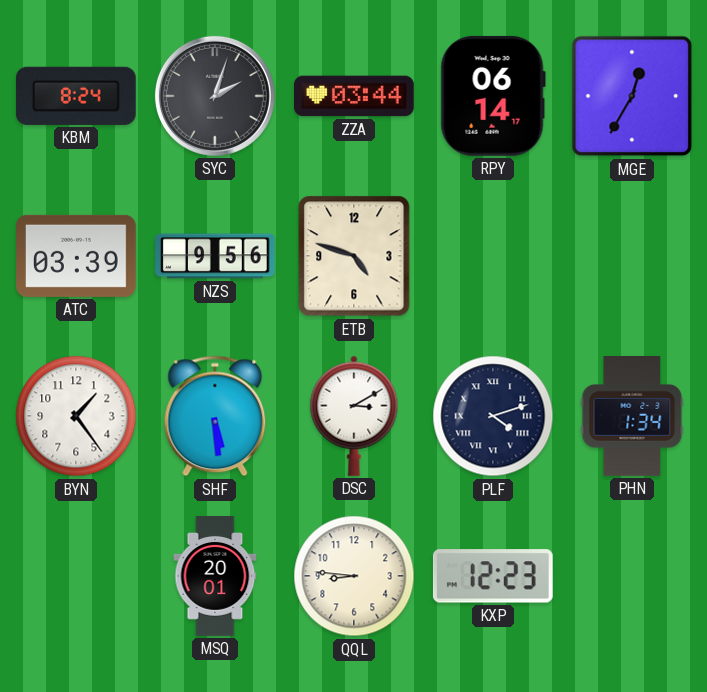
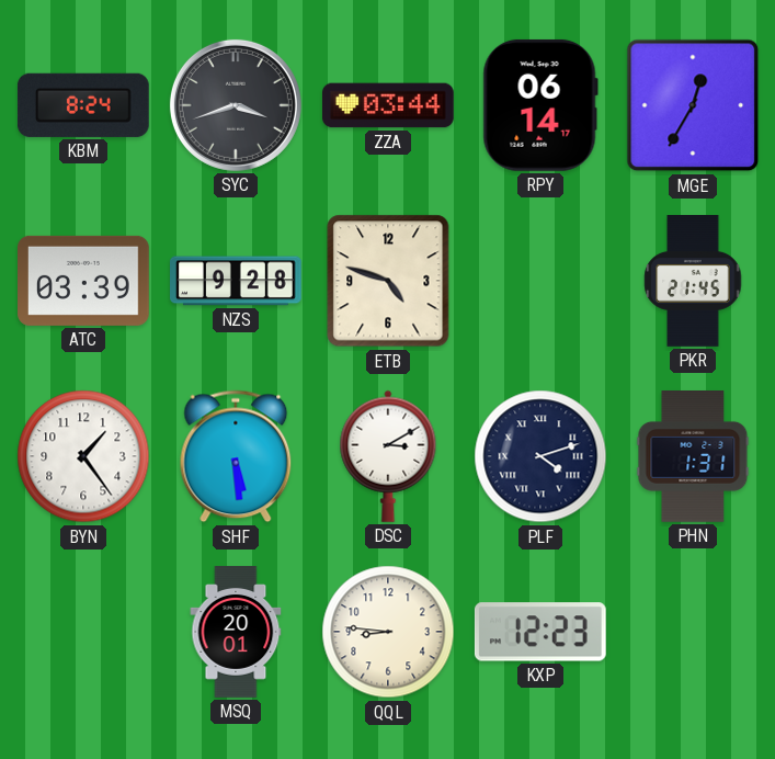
SYC: 2:03 -> 3:42 (236, 105)
NZS: 9:56 -> 9:28 (237, 281)
PKR: none -> 21:45 (693, 281)
PHN: 1:34 -> 1:31 (693, 457)
